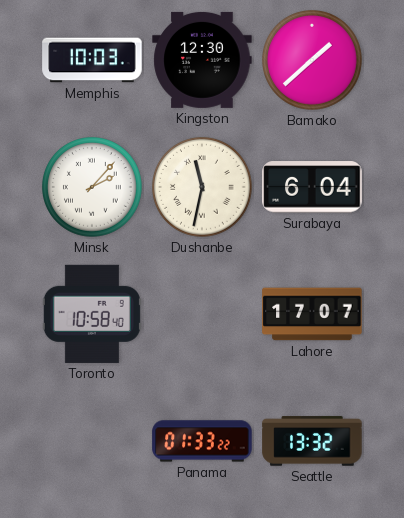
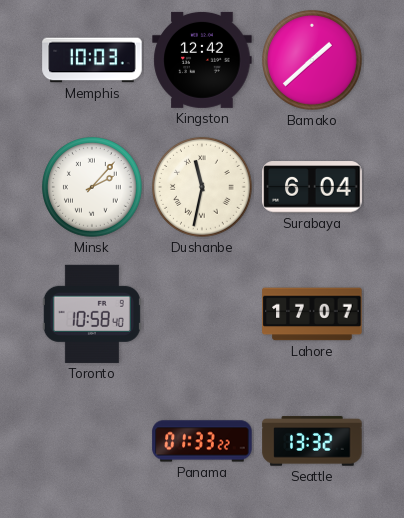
Kingston: 12:30 -> 12:42 (202, 60)
